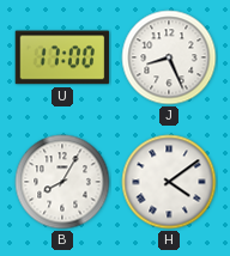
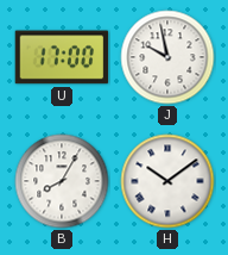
J: 8:26 -> 9:58 (167, 57)
H: 4:09 -> 10:09 (167, 181)
